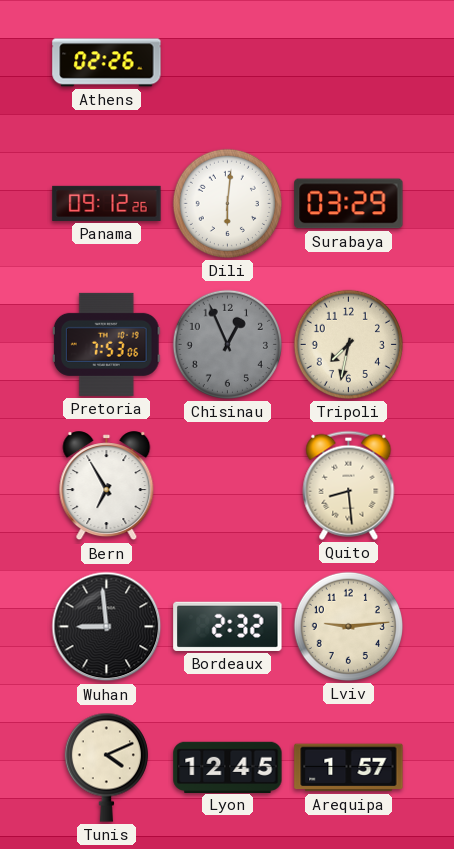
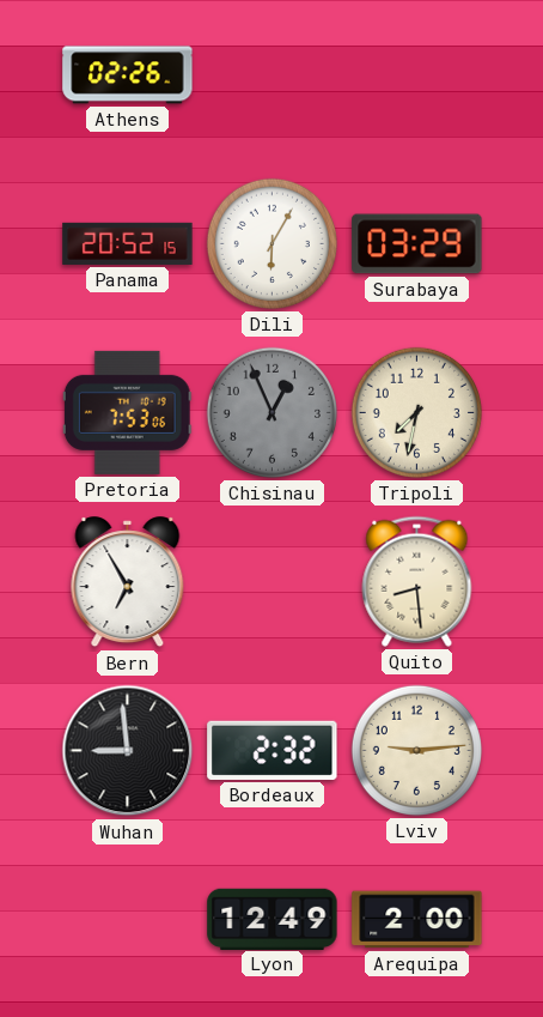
Panama: 09:12 -> 20:52 (128, 243)
Dili: 6:01 -> 6:05 (271, 243)
Tunis: 4:11 -> none (106, 767)
Lyon: 12:45 -> 12:49 (273, 919)
Arequipa: 1:57 -> 2:00 (417, 920)
